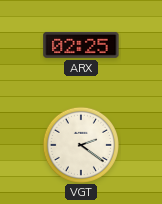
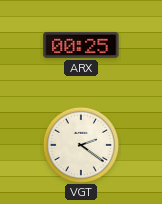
ARX: 02:25 -> 00:25 (81, 45)
